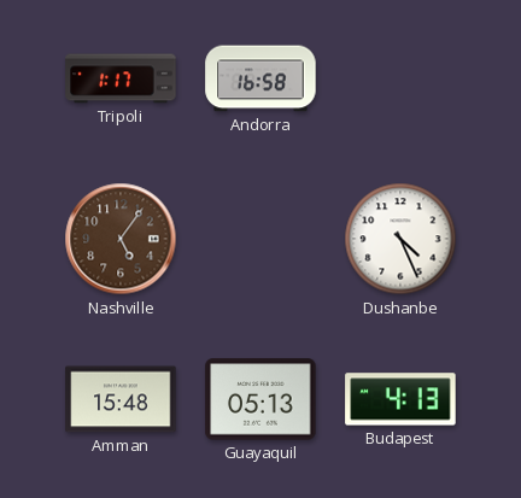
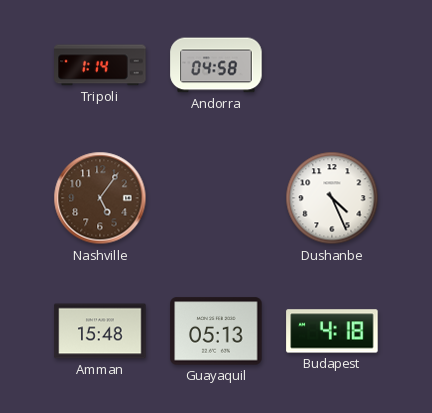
Tripoli: 1:17 -> 1:14 (100, 65)
Andorra: 16:58 -> 04:58 (216, 65)
Budapest: 4:13 -> 4:18 (332, 331)
